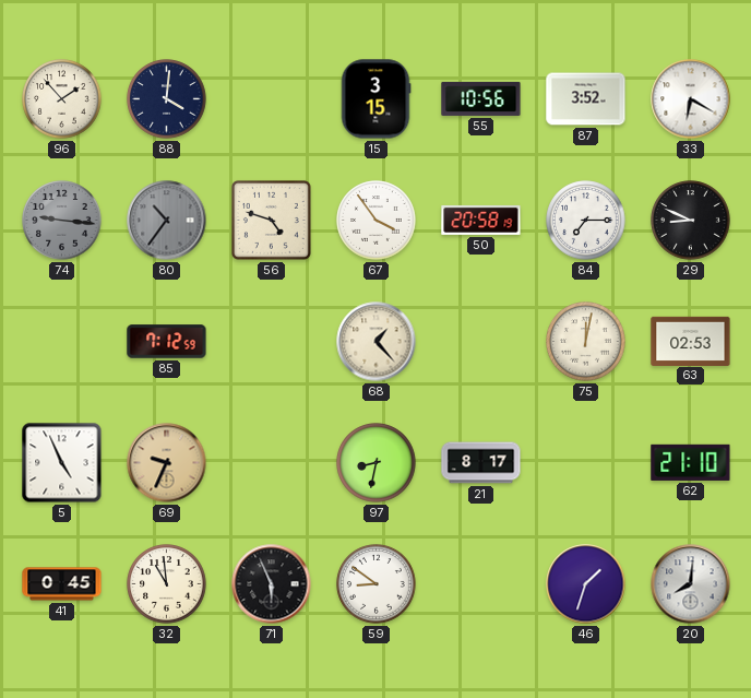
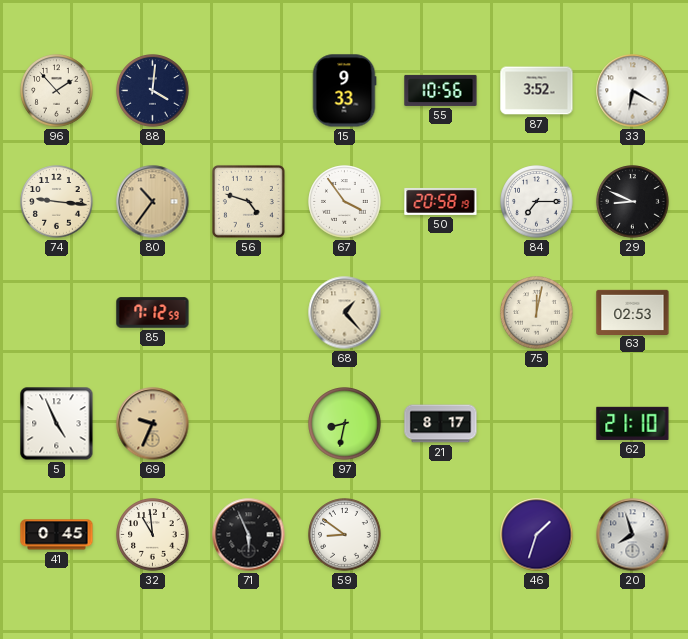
15: 3:15 -> 9:33 (344, 91)
74 dial: grey -> cream (57, 202)
80 dial: grey -> champagne (153, 202)
20: 8:01 -> 7:57 (633, 535)
